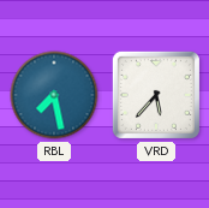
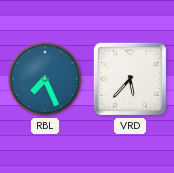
RBL: 7:28 -> 7:26 (45, 79)
